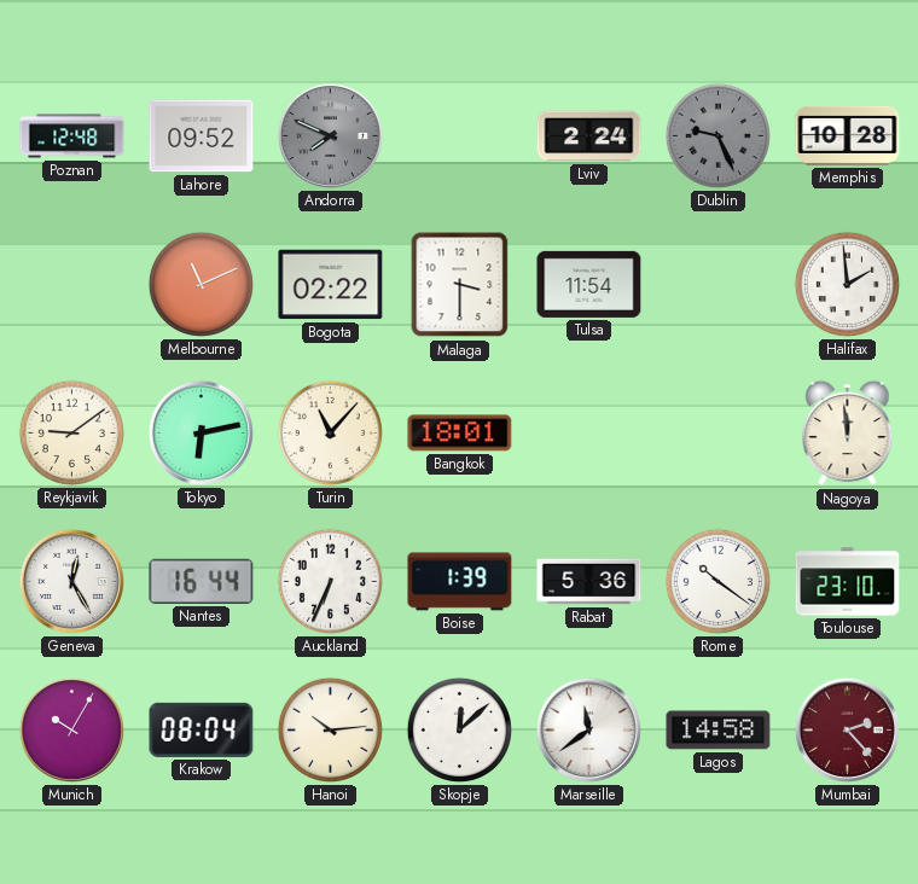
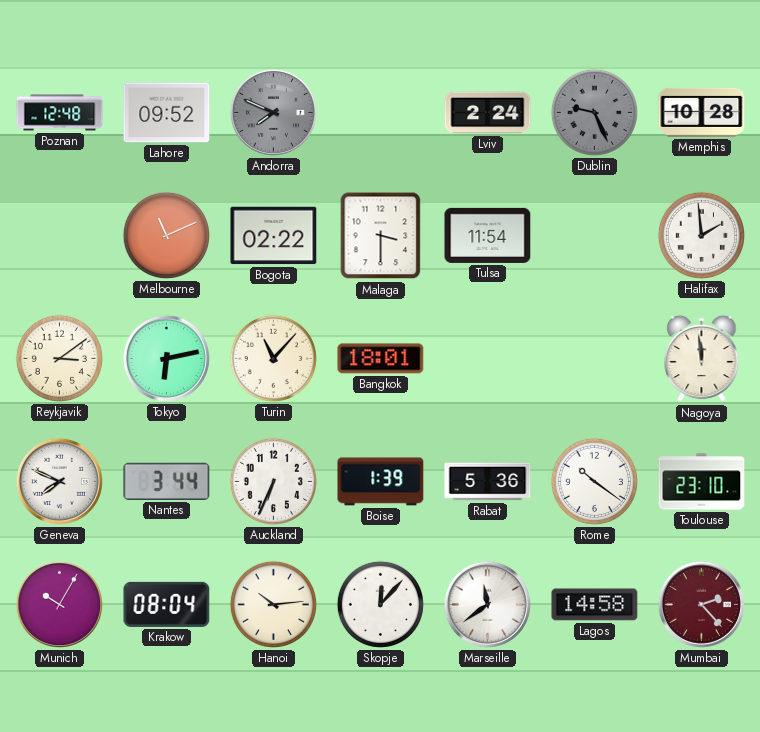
Reykjavik: 9:09 -> 3:09 (59, 358)
Geneva: 12:25 -> 7:49 (59, 481)
Nantes: 16:44 -> 3:44 (167, 481)
Skopje: 12:08 -> 12:07 (380, 604)
